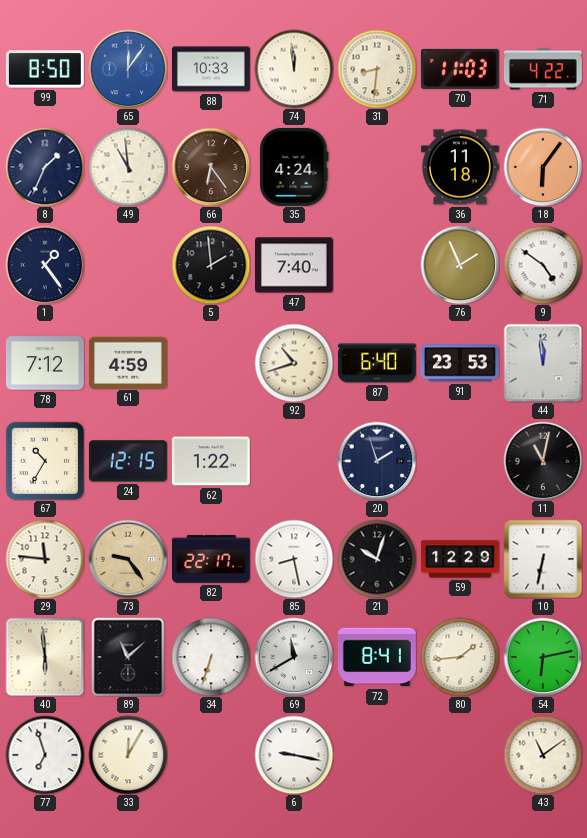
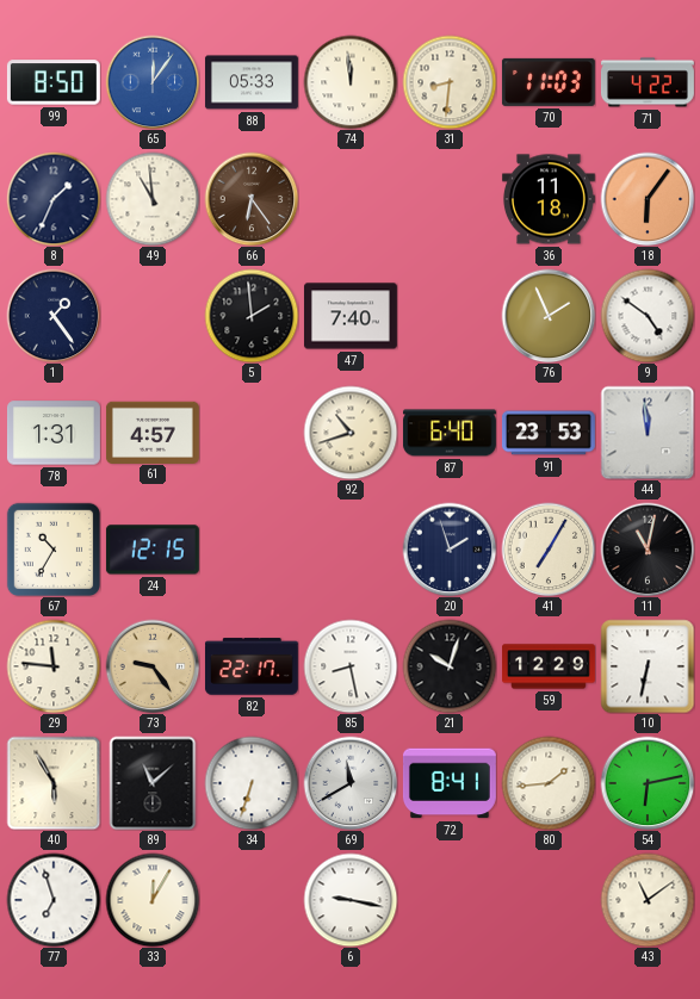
88: 10:33 -> 05:33 (252, 82)
35: 4:24 -> none (294, 167)
78: 7:12 -> 1:31 (54, 433)
61: 4:59 -> 4:57 (153, 432)
62: 1:22 -> none (211, 461)
41: none -> 7:05 (549, 550)
40: 5:59 -> 5:55 (54, 783)
